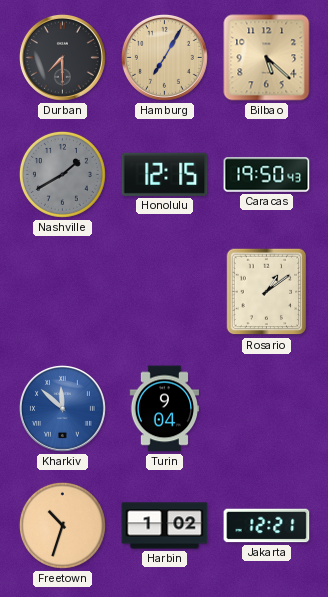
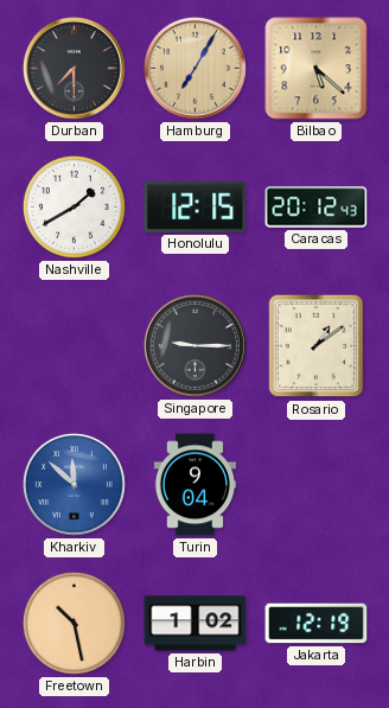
Nashville dial: grey -> white (74, 206)
Caracas: 19:50 -> 20:12 (317, 208)
Singapore: none -> 9:15 (194, 345)
Freetown: 10:33 -> 10:28 (74, 623)
Jakarta: 12:21 -> 12:19 (317, 624)
